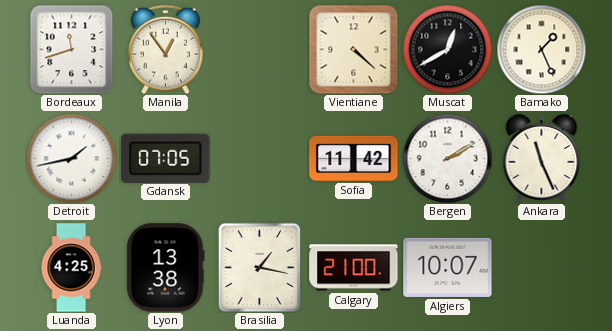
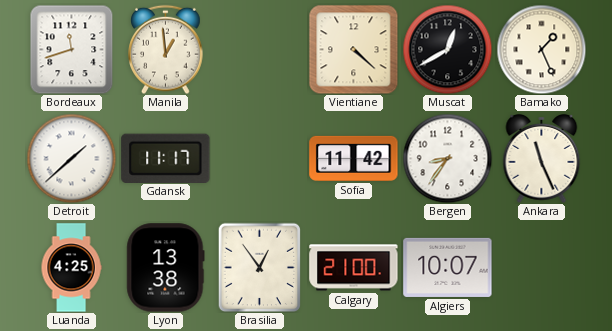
Manila: 12:54 -> 12:59 (166, 49)
Detroit: 1:43 -> 1:38 (71, 158)
Gdansk: 07:05 -> 11:17 (166, 158)
Bergen: 2:10 -> 8:36 (447, 158)
Brasilia: 1:17 -> 12:54 (260, 267)
